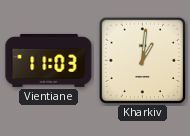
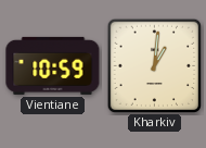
Vientiane: 11:03 -> 10:59 (53, 65)
